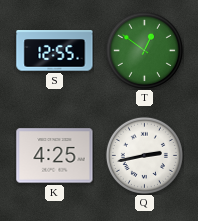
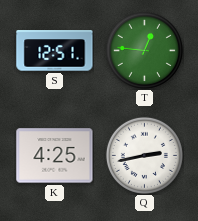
S: 12:55 -> 12:51 (55, 51)
T: 12:51 -> 12:46 (144, 50)
